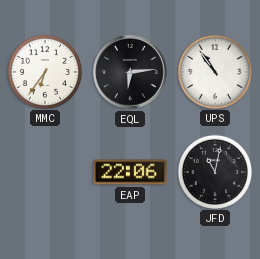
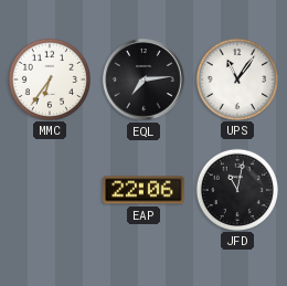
EQL: 6:14 -> 7:14 (145, 81)
UPS: 10:54 -> 11:06 (236, 78)
